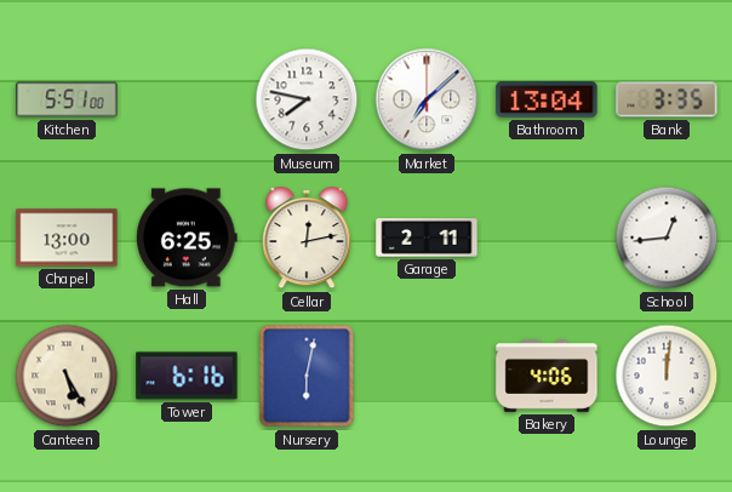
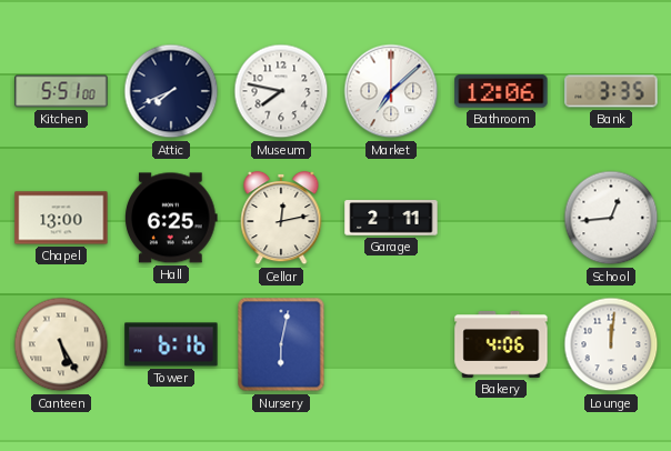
Attic: none -> 7:41 (171, 91)
Bathroom: 13:04 -> 12:06 (501, 91)
